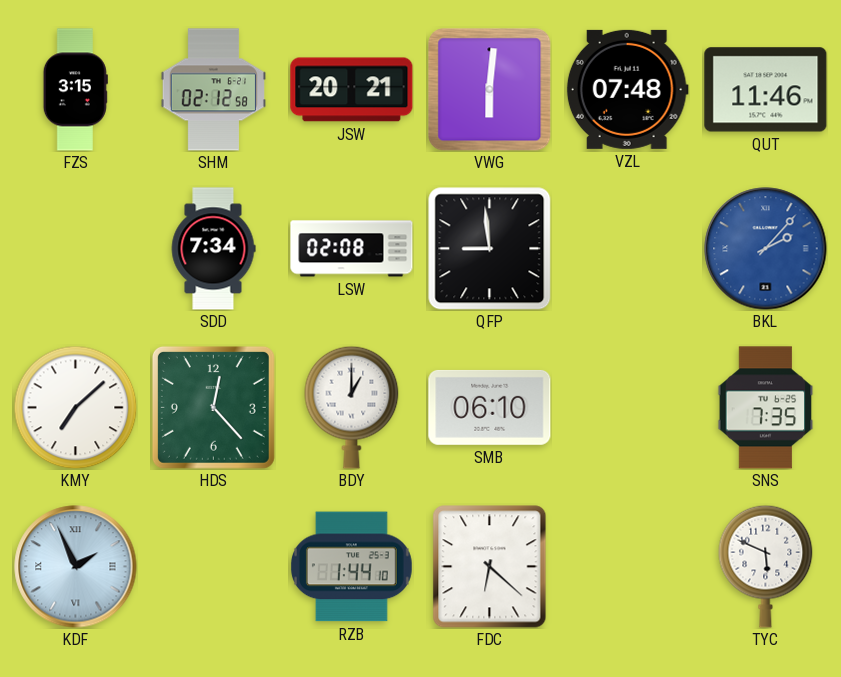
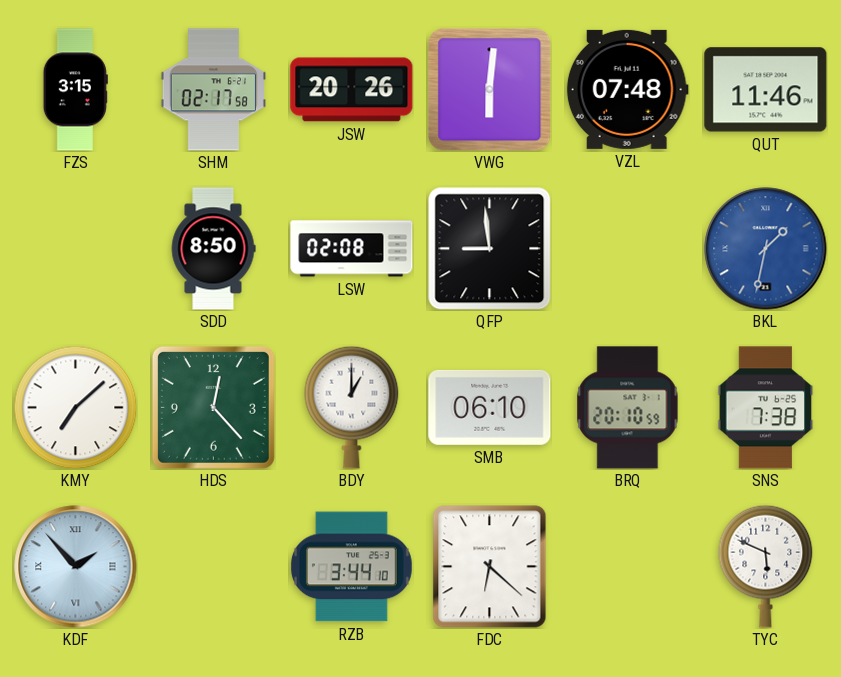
SHM: 02:12 -> 02:17 (213, 90)
JSW: 20:21 -> 20:26 (352, 90)
SDD: 7:34 -> 8:50 (213, 249)
BKL: 2:07 -> 1:32 (766, 249)
BRQ: none -> 20:10 (628, 408)
SNS: 7:35 -> 7:38 (766, 408)
KDF: 1:56 -> 1:53 (76, 567)
RZB: 1:44 -> 3:44 (351, 567)
